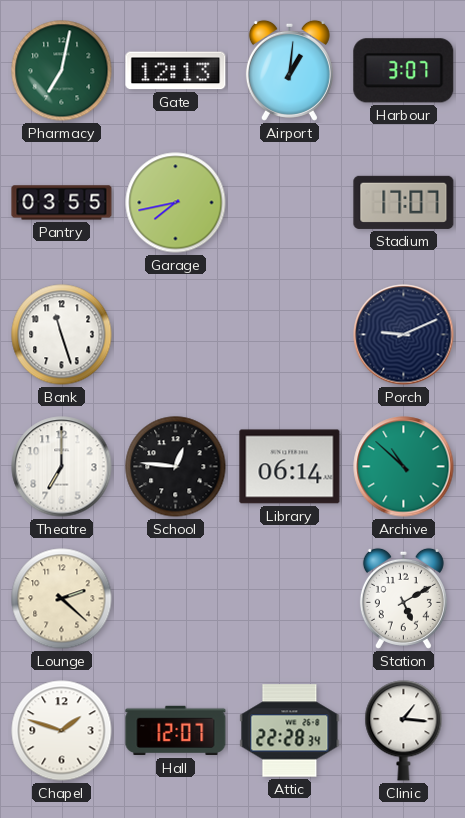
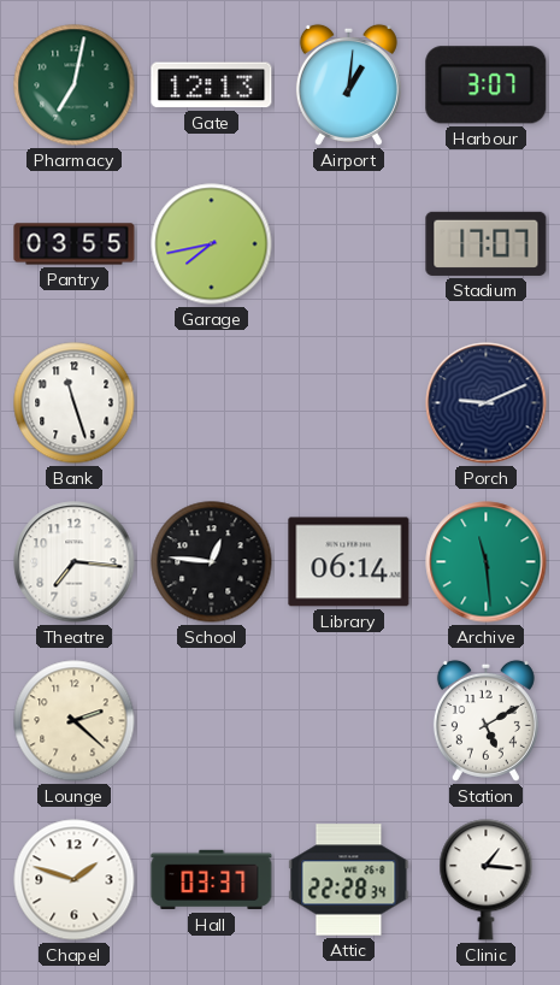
Theatre: 7:00 -> 7:16 (75, 562)
Archive: 10:52 -> 11:29 (487, 562)
Hall: 12:07 -> 03:37 (212, 880)
